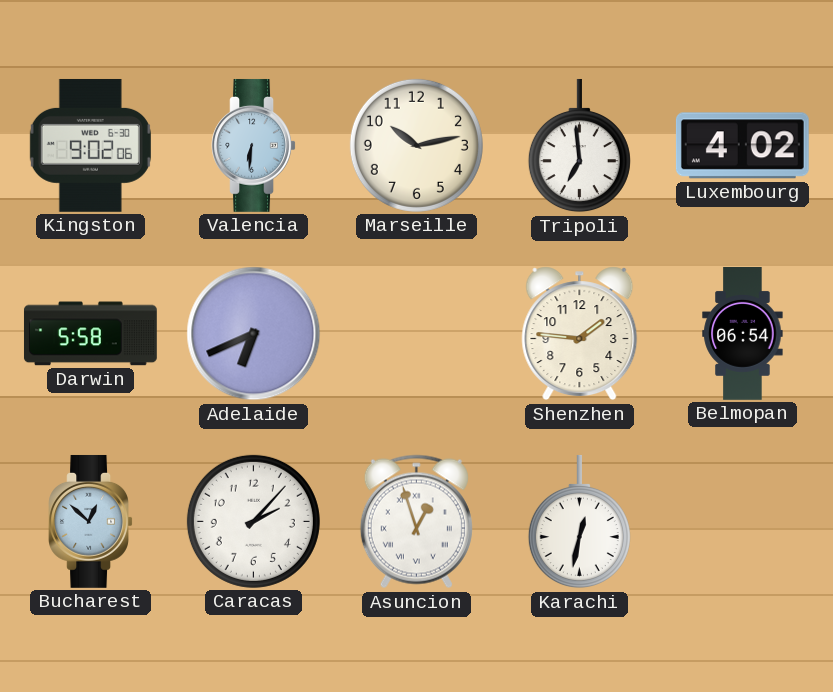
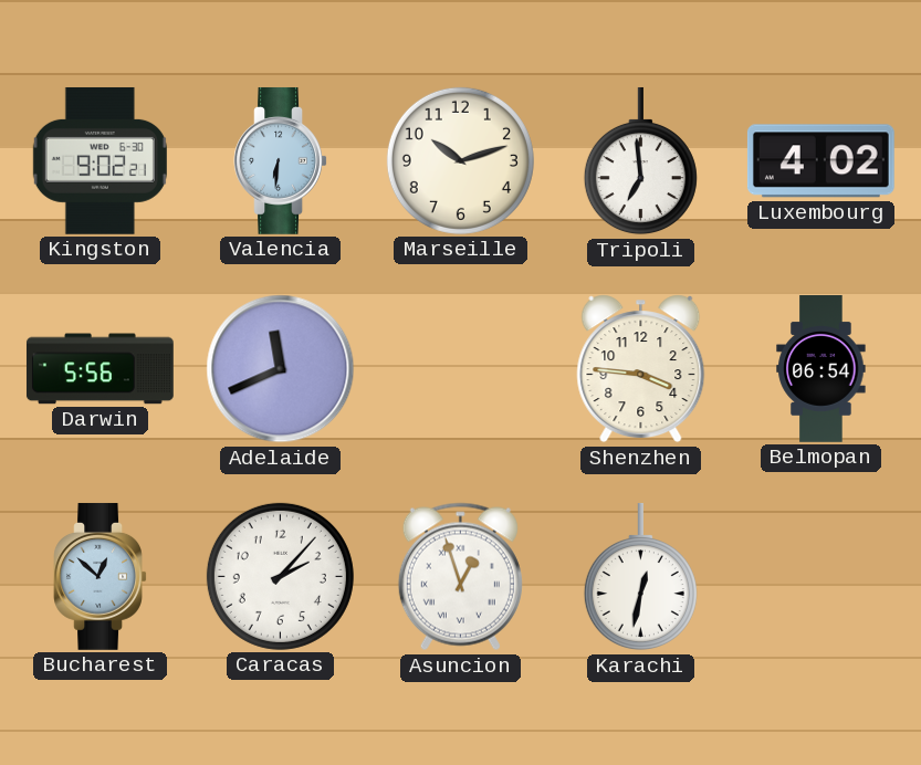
Kingston: 9:02:06 -> 9:02:21 (100, 160)
Marseille: 10:13 -> 10:12 (460, 160)
Darwin: 5:58 -> 5:56 (101, 369)
Adelaide: 6:41 -> 11:41 (281, 369)
Shenzhen: 1:46 -> 3:46 (641, 369)
